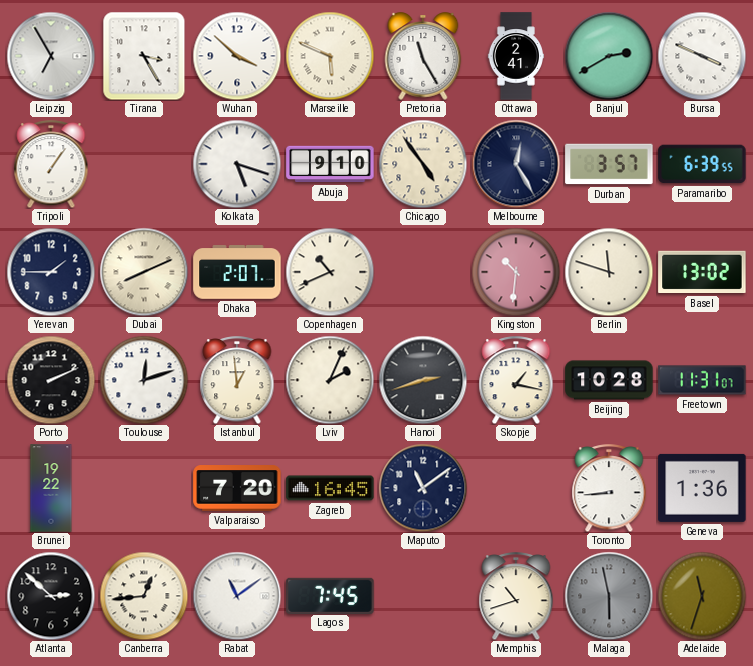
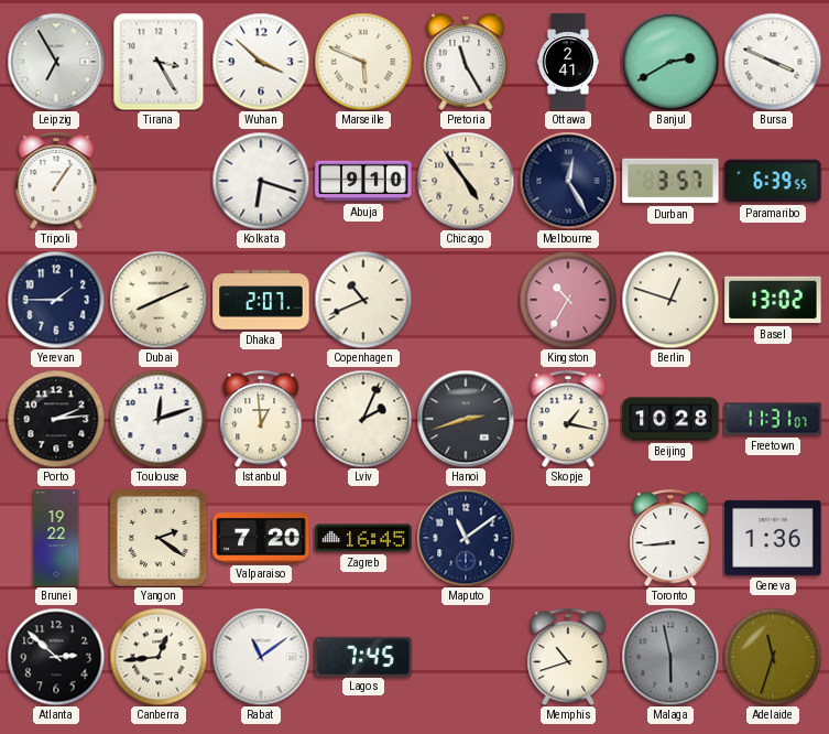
Kolkata: 5:18 -> 6:18 (261, 181)
Kingston: 10:31 -> 10:35 (568, 300)
Berlin: 11:48 -> 12:48 (670, 300)
Porto: 2:11 -> 2:14 (56, 419)
Yangon: none -> 2:21 (159, 538)
